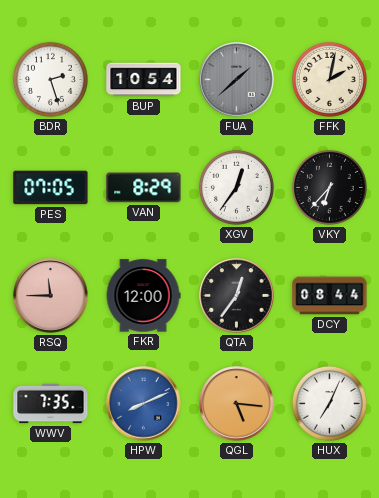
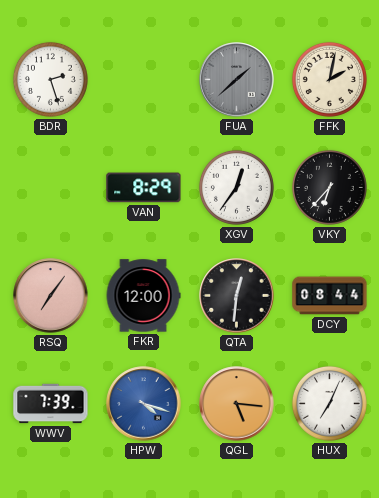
BUP: 10:54 -> none (144, 80)
PES: 07:05 -> none (51, 188)
RSQ: 11:45 -> 7:06 (51, 296)
QTA: 12:36 -> 12:31 (237, 296)
WWV: 7:35 -> 7:39 (51, 404)
HPW: 8:11 -> 4:18 (144, 404)
